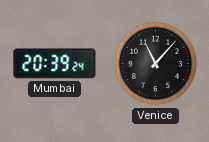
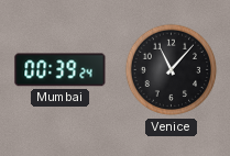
Mumbai: 20:39 -> 00:39 (61, 70)
